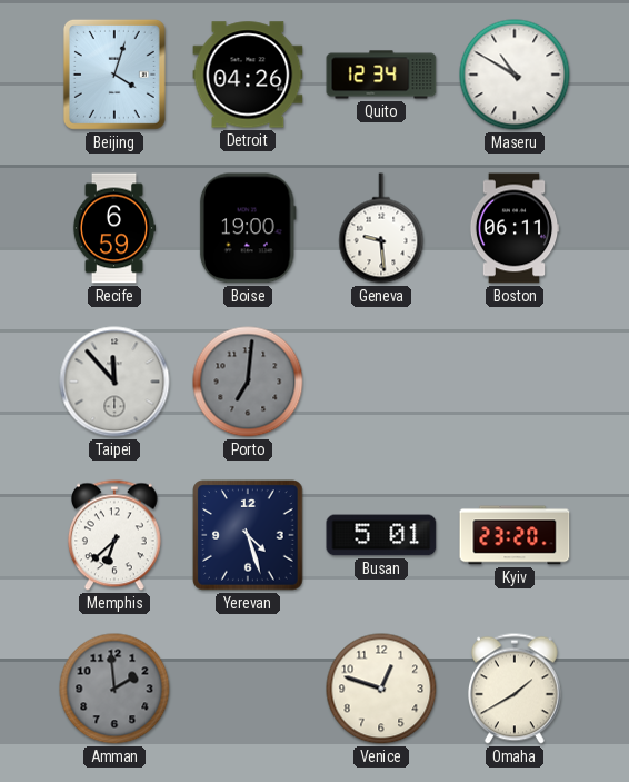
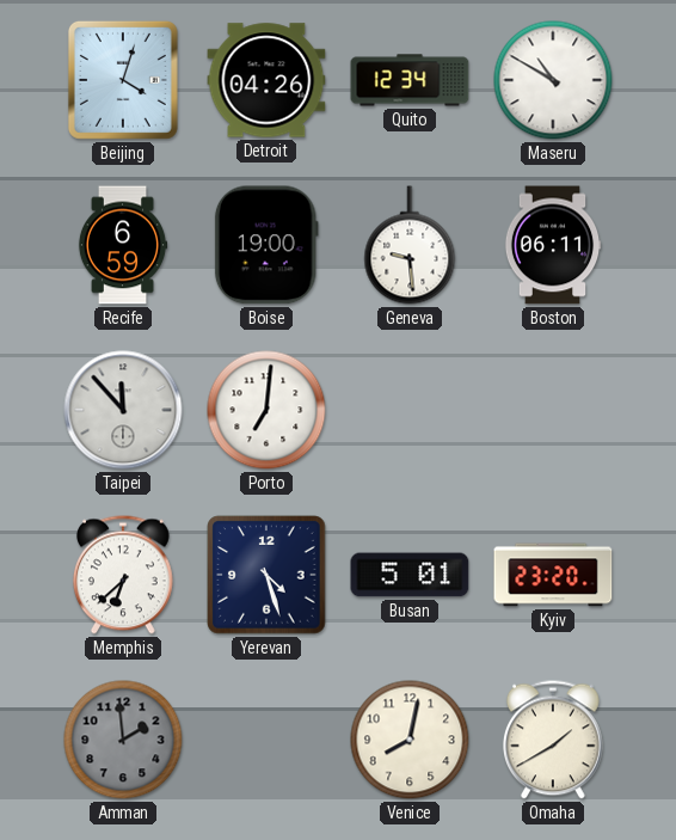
Porto dial: grey -> white (266, 410)
Venice: 12:48 -> 8:02 (410, 740)
